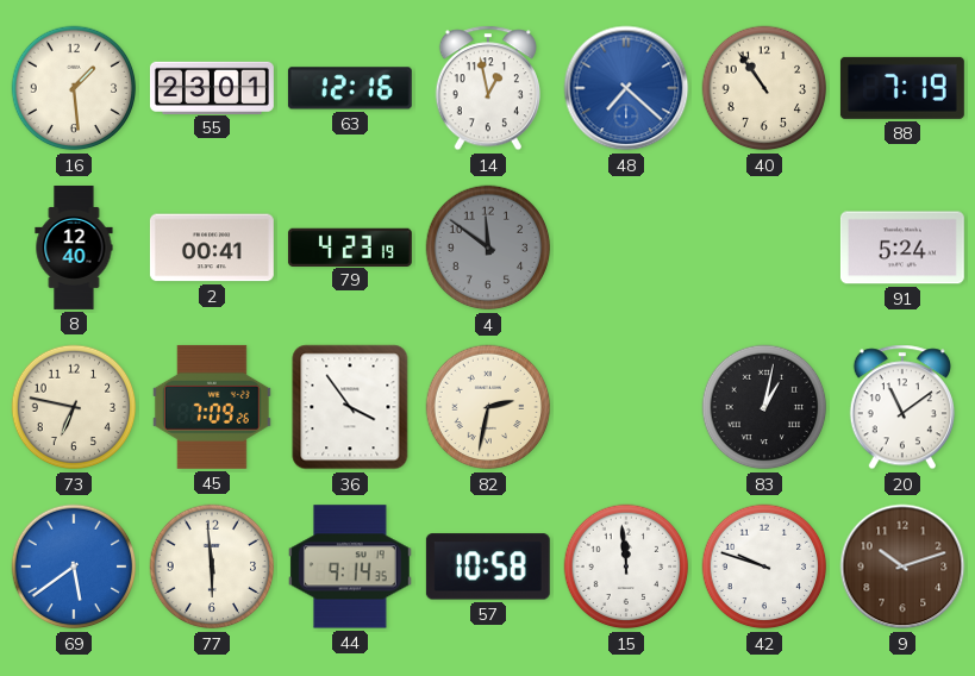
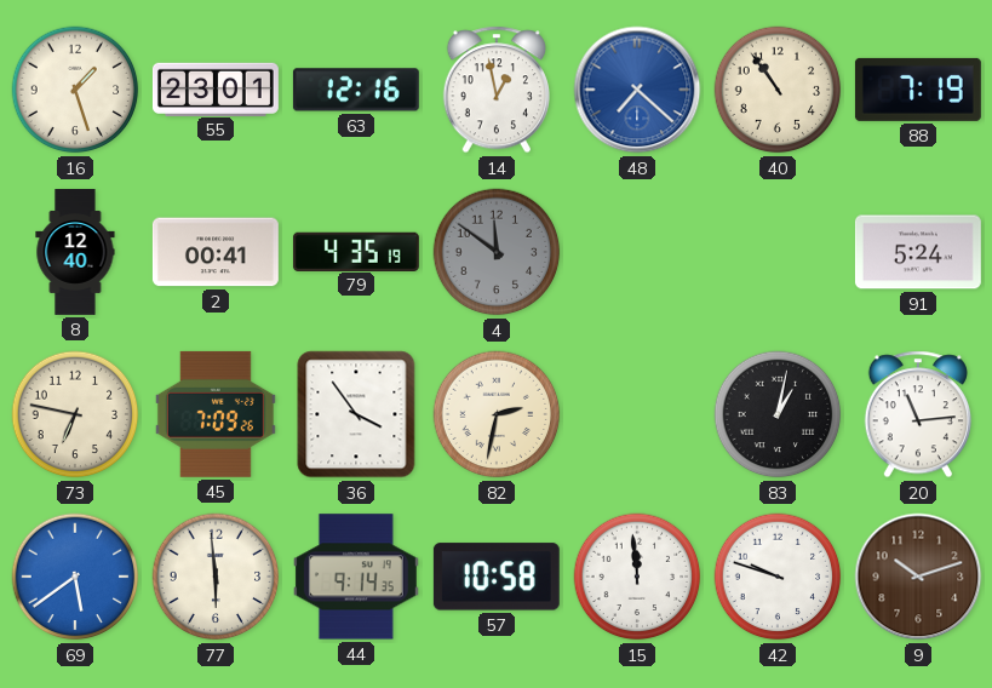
16: 1:29 -> 1:27 (75, 90)
79: 4:23 -> 4:35 (356, 251)
20: 11:09 -> 11:14 (918, 414)
